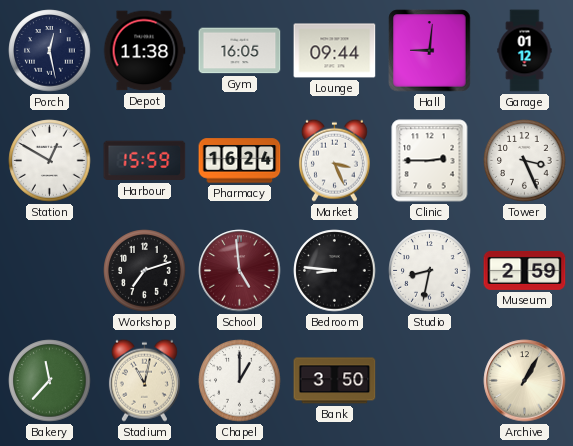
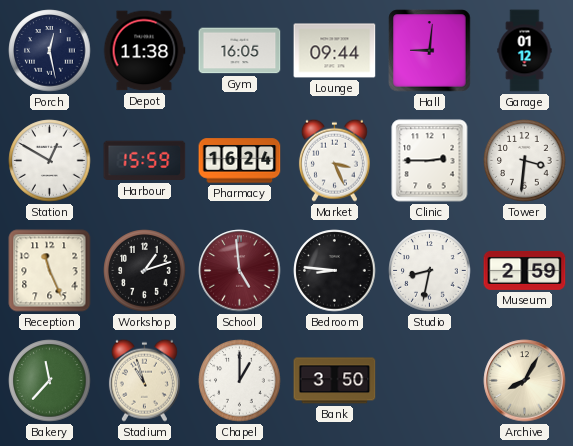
Tower: 3:26 -> 3:31 (525, 161)
Reception: none -> 11:26 (50, 271)
Workshop: 7:12 -> 1:12 (145, 271)
Stadium: 11:02 -> 10:57 (144, 380)
Archive: 1:05 -> 8:05 (525, 381)
